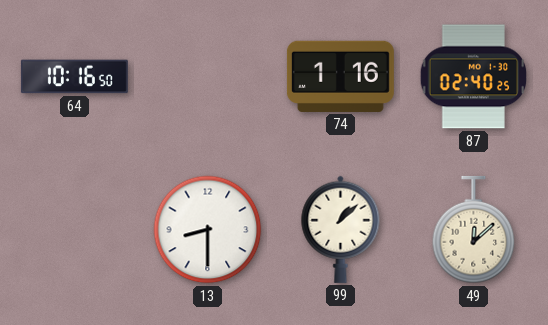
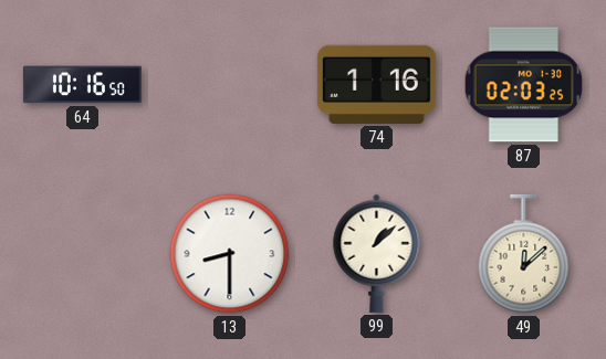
87: 02:40 -> 02:03 (524, 85)
